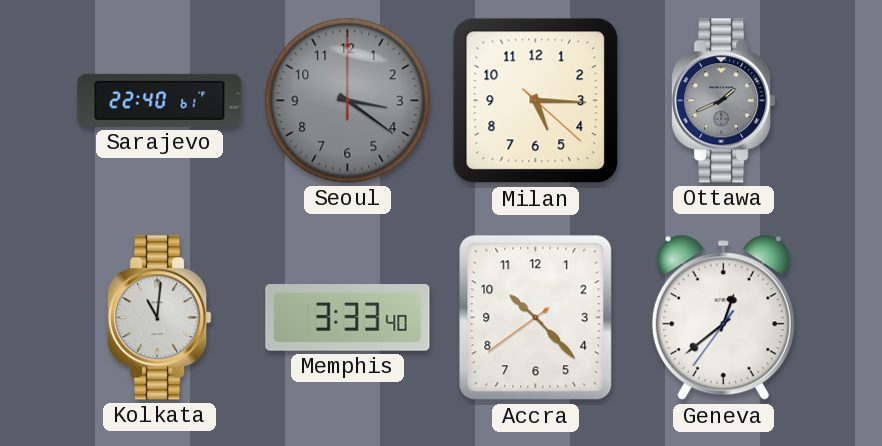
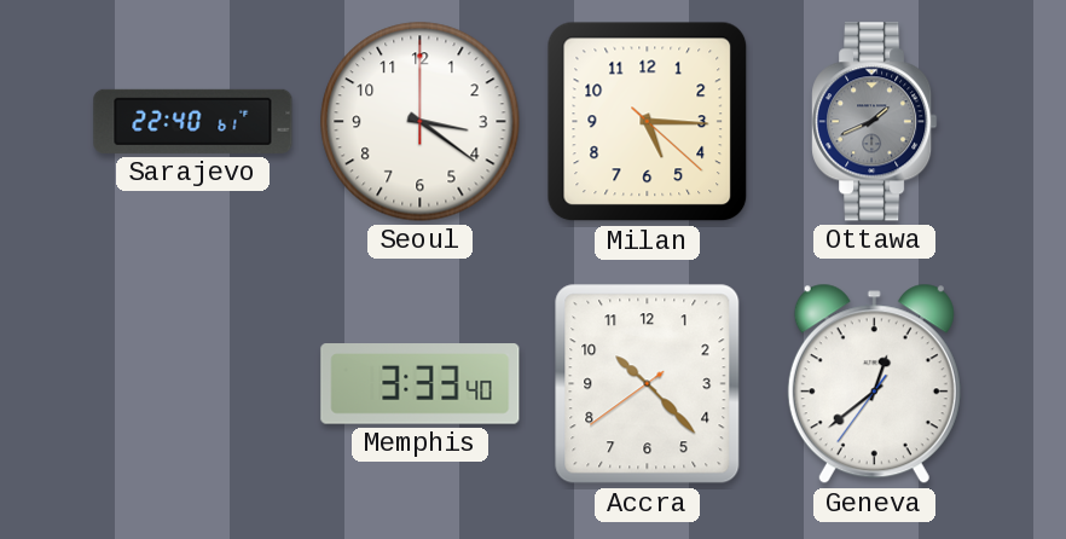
Seoul dial: grey -> white (421, 122)
Kolkata: 11:01 -> none (160, 318)
